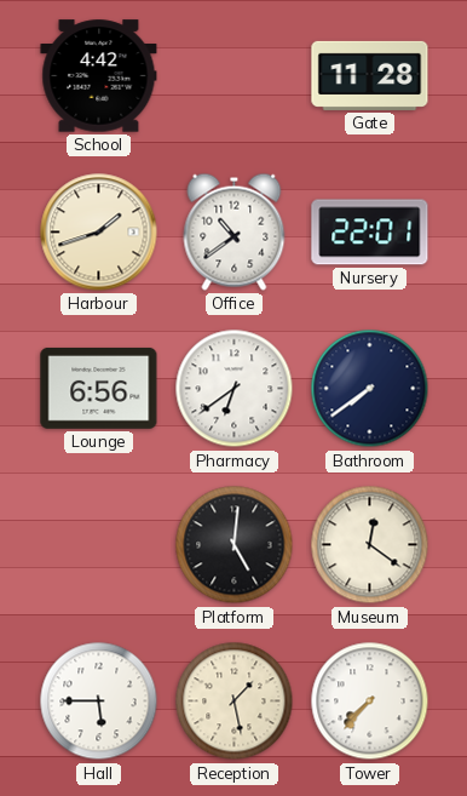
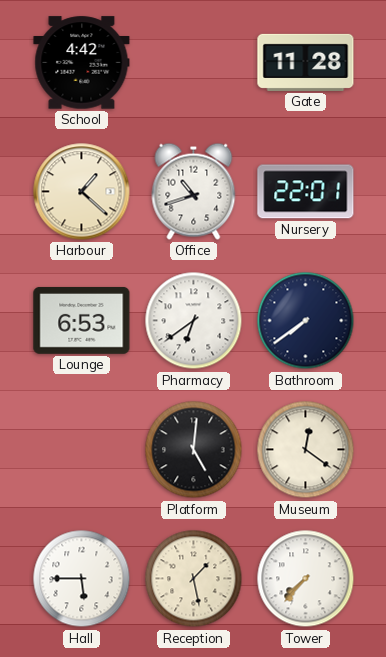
Harbour: 1:42 -> 1:22 (82, 192)
Office: 10:39 -> 10:42 (194, 191)
Lounge: 6:56 -> 6:53 (82, 321)
